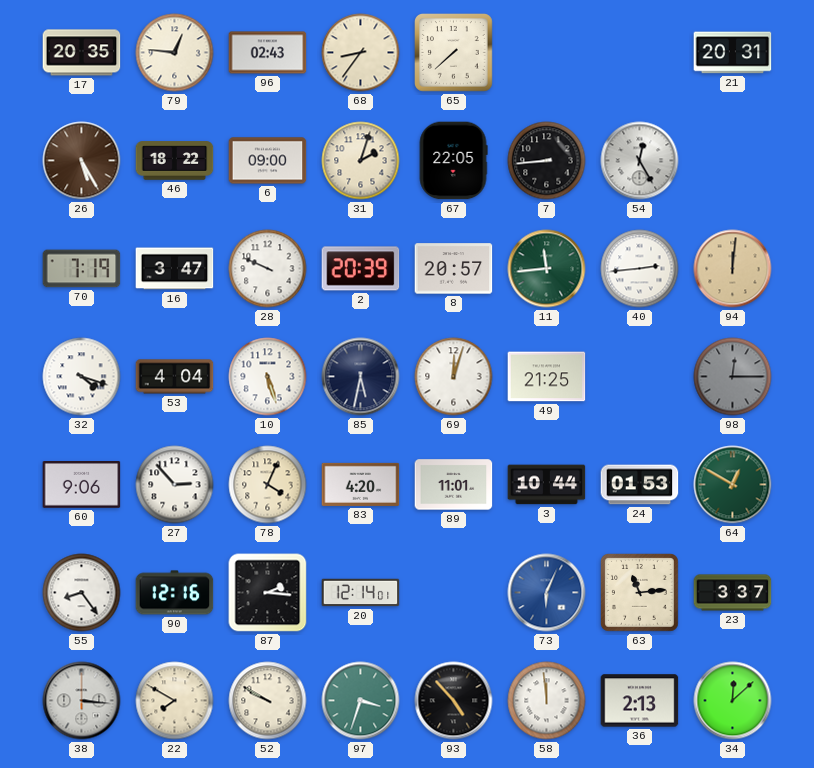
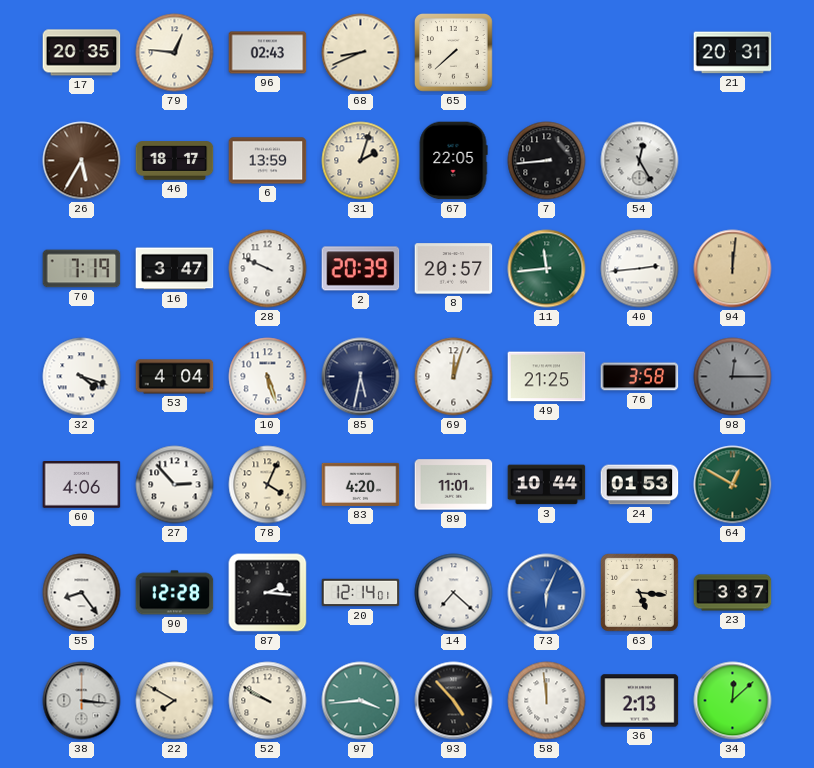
68: 8:36 -> 8:41 (361, 53)
26: 5:25 -> 5:35 (82, 161)
46: 18:22 -> 18:17 (175, 161)
6: 09:00 -> 13:59 (268, 161)
76: none -> 3:58 (640, 377)
60: 9:06 -> 4:06 (82, 485)
90: 12:16 -> 12:28 (175, 593)
14: none -> 7:22 (454, 593)
63: 11:14 -> 5:16 (640, 593)
97: 3:33 -> 3:44 (361, 701)
